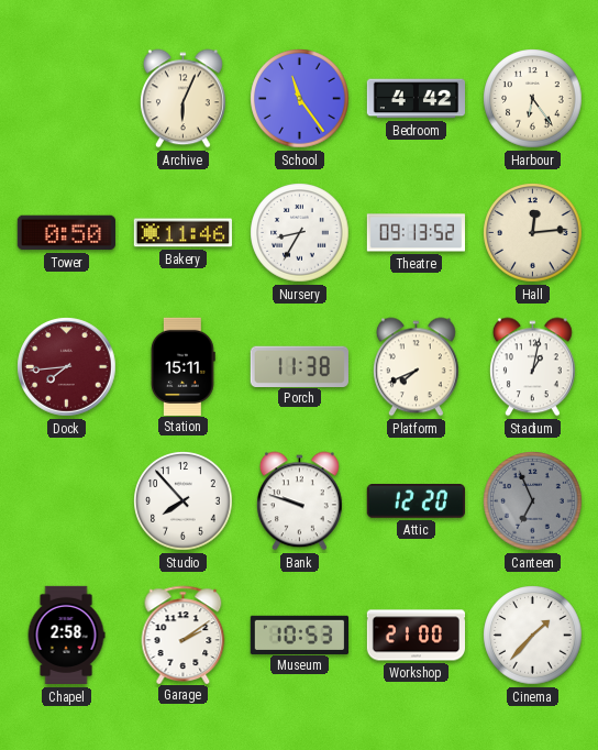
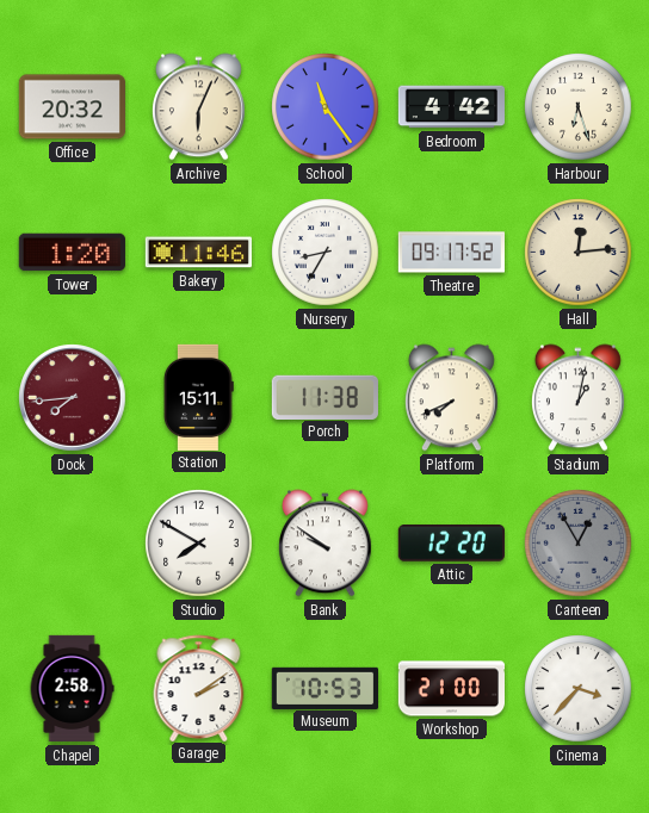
Office: none -> 20:32 (72, 107)
Harbour: 6:24 -> 6:27 (579, 107)
Tower: 0:50 -> 1:20 (72, 253)
Theatre: 09:13 -> 09:17 (451, 253)
Studio: 7:53 -> 7:50 (199, 544)
Bank: 9:48 -> 9:51 (324, 544)
Canteen: 6:56 -> 12:55 (579, 544)
Cinema: 1:37 -> 3:37 (579, 689)
